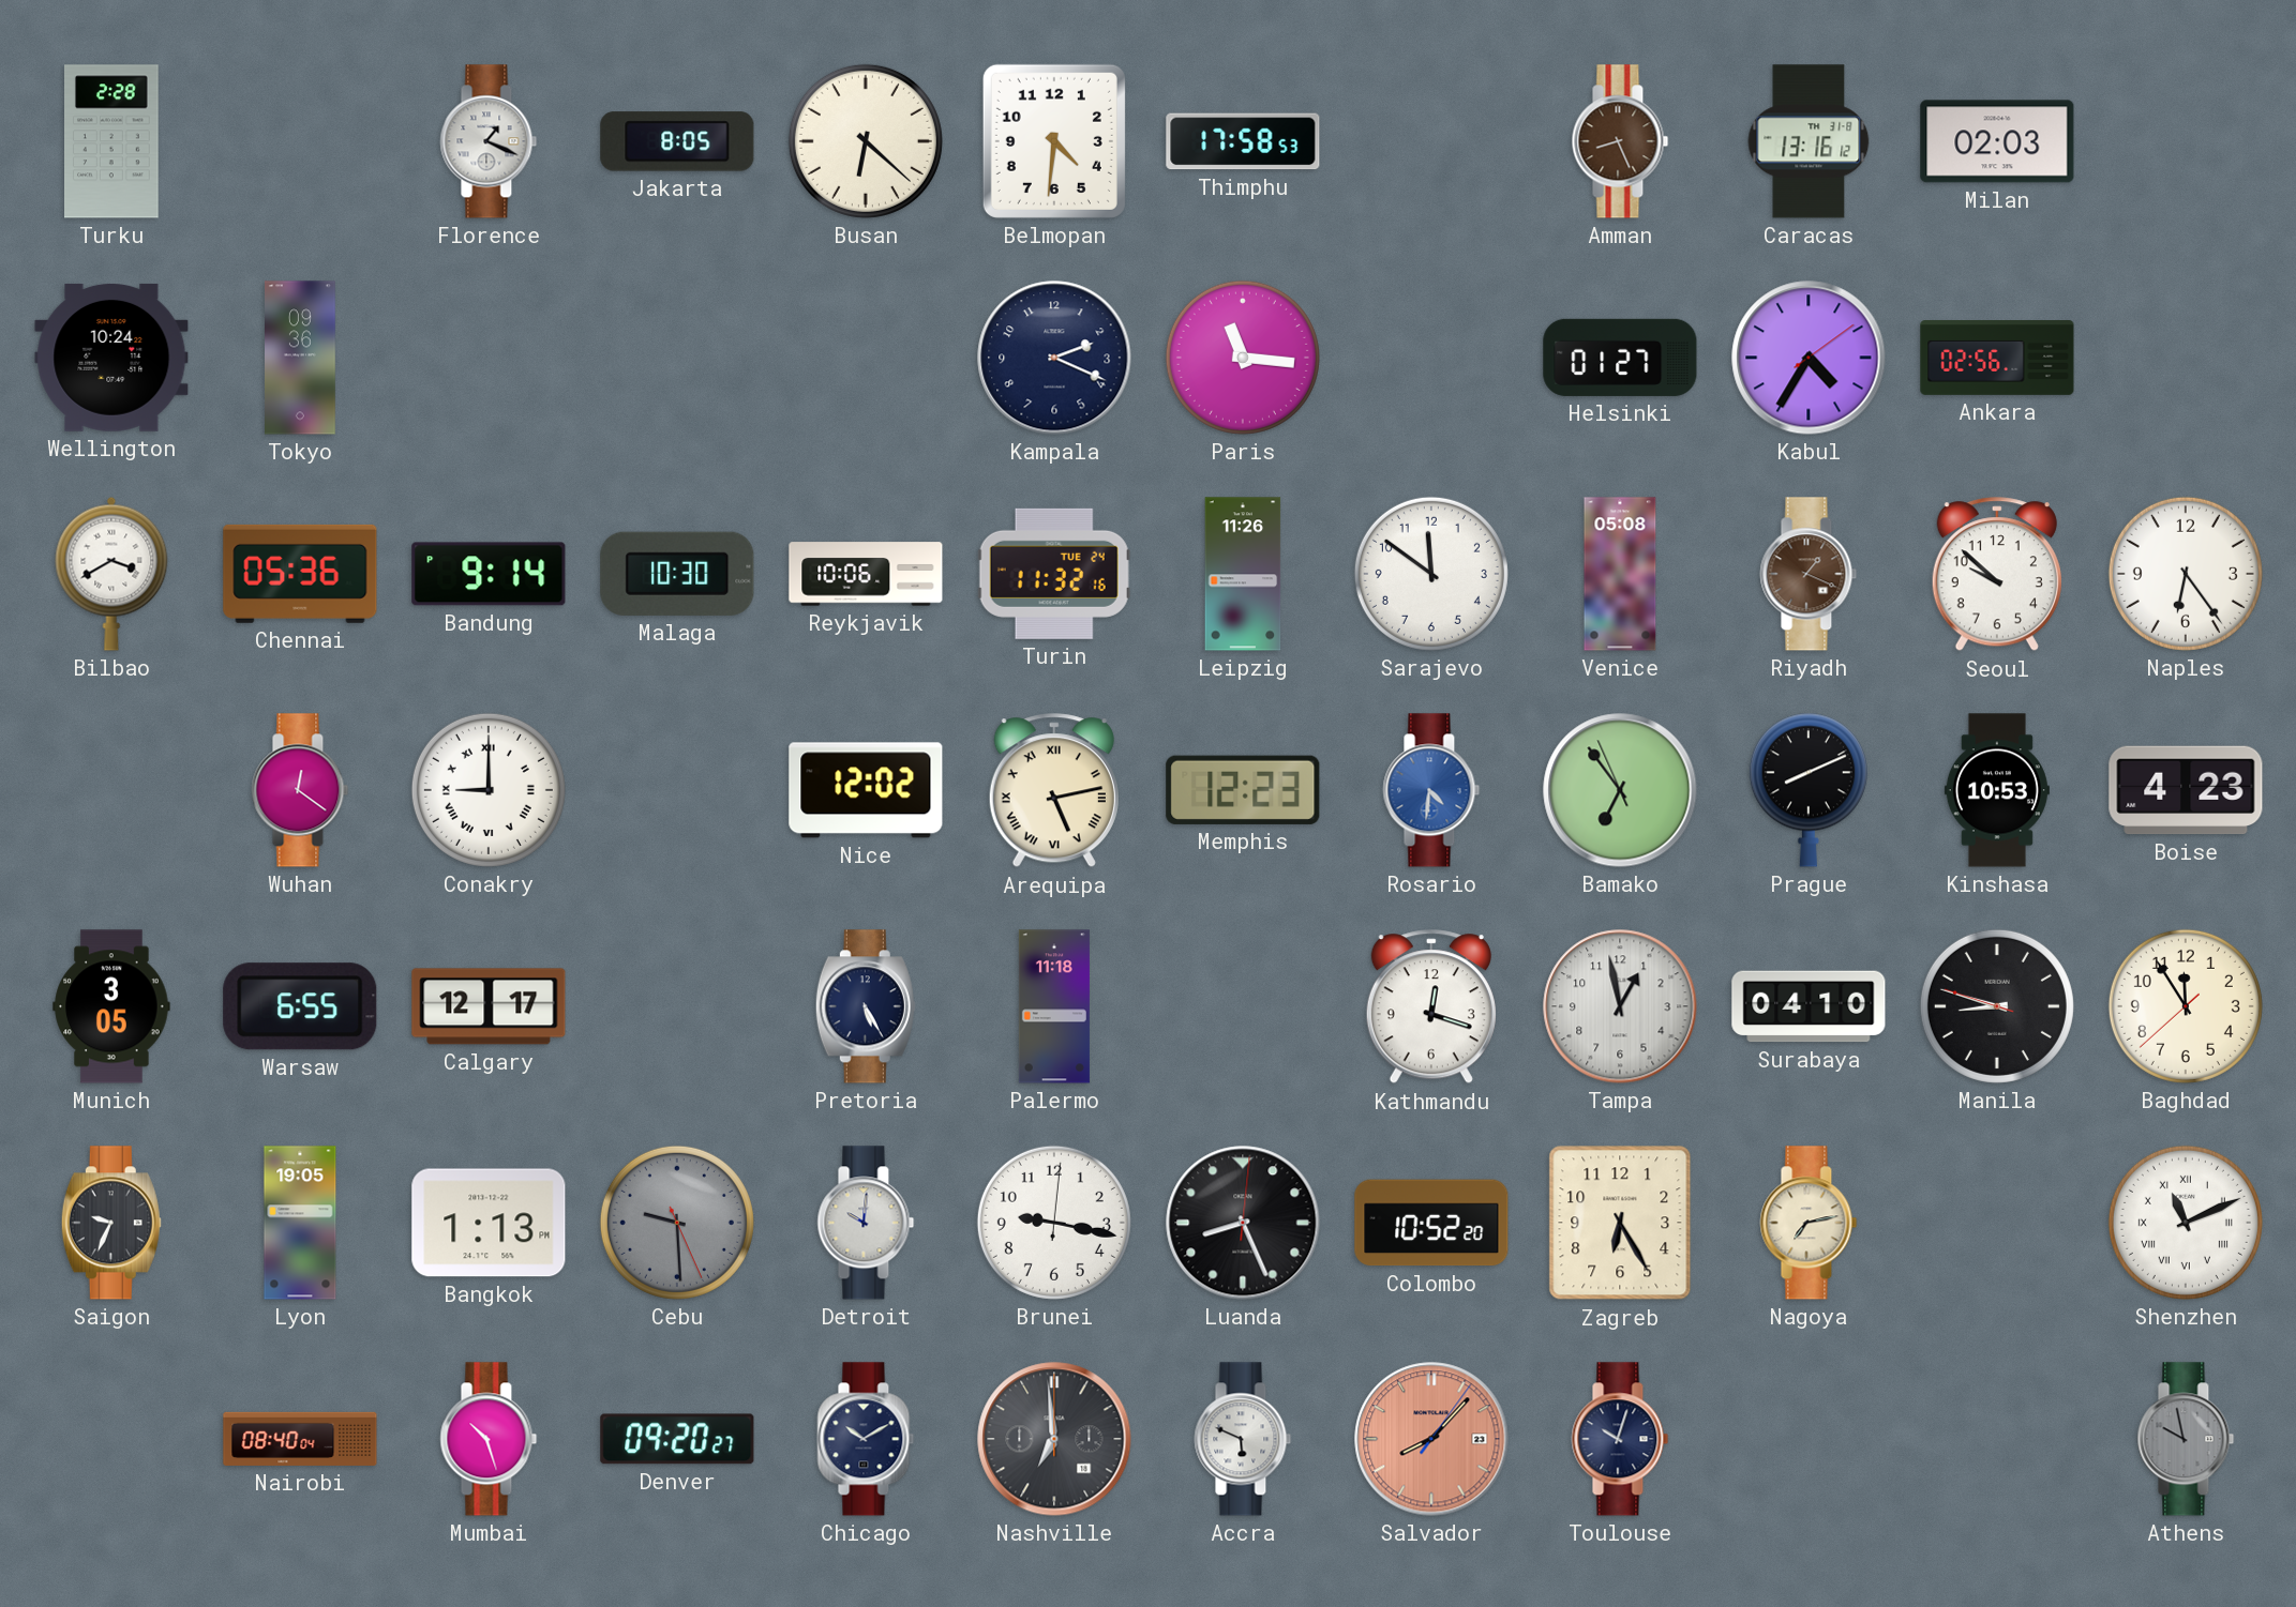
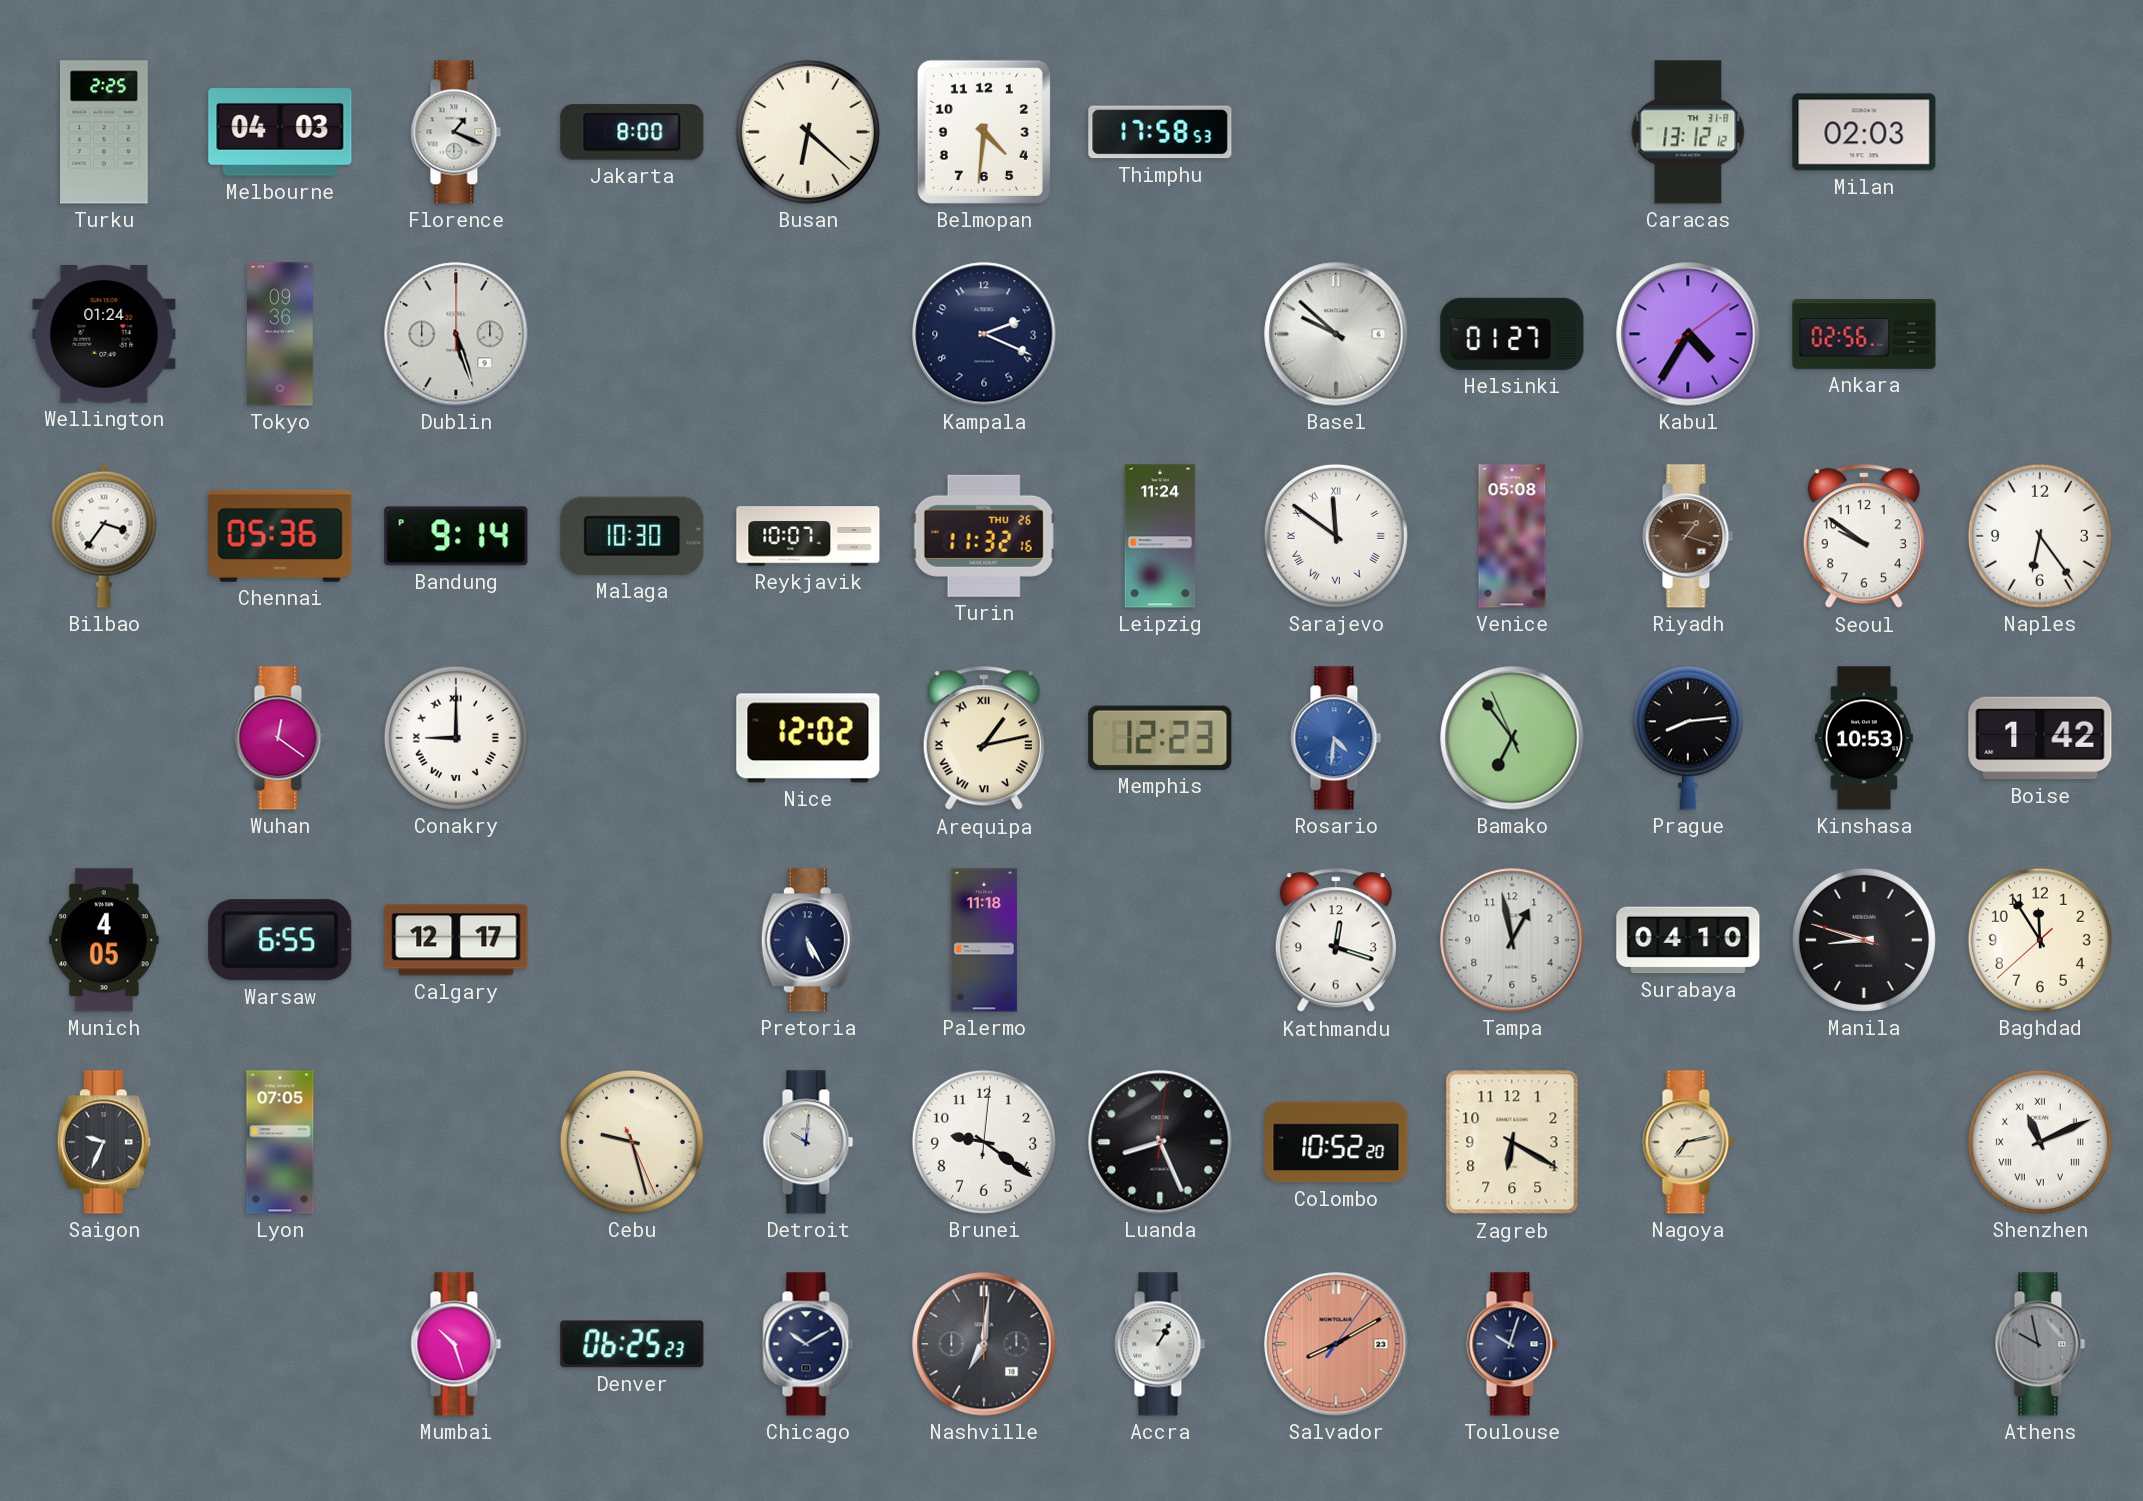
Turku: 2:28 -> 2:25 (105, 132)
Melbourne: none -> 04:03 (280, 133)
Jakarta: 8:05 -> 8:00 (632, 132)
Amman: 8:26 -> none (1620, 141)
Caracas: 13:16 -> 13:12 (1688, 132)
Wellington: 10:24 -> 01:24 (104, 334)
Dublin: none -> 5:27 (456, 334)
Paris: 11:16 -> none (1243, 358)
Basel: none -> 9:52 (1336, 334)
Bilbao: 3:40 -> 3:36 (104, 536)
Reykjavik: 10:06 -> 10:07 (808, 536)
Turin date: TUE 24 -> THU 26 (984, 536)
Leipzig: 11:26 -> 11:24 (1160, 536)
Sarajevo numerals: Arabic -> Roman (1336, 536)
Riyadh: 1:19 -> 1:18 (1688, 536)
Seoul: 9:52 -> 9:51 (1864, 537)
Arequipa: 5:13 -> 1:13 (984, 739)
Prague: 8:11 -> 8:14 (1688, 738)
Boise: 4:23 -> 1:42 (2040, 738)
Munich: 3:05 -> 4:05 (104, 940)
Lyon: 19:05 -> 07:05 (280, 1142)
Bangkok: 1:13 -> none (489, 1223)
Cebu: 9:29 -> 9:27 (632, 1142)
Cebu dial: grey -> cream (632, 1142)
Brunei: 9:17 -> 9:21 (984, 1142)
Zagreb: 6:25 -> 6:20 (1512, 1142)
Nairobi: 08:40 -> none (300, 1439)
Denver: 09:20 -> 06:25 (632, 1344)
Nashville: 6:59 -> 7:01 (984, 1344)
Accra: 5:49 -> 1:05 (1160, 1344)
Salvador: 8:07 -> 8:10 (1336, 1344)
